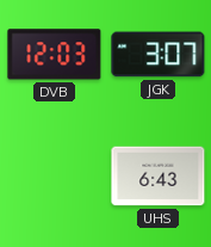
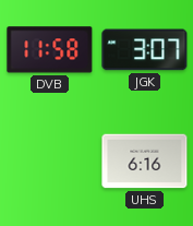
DVB: 12:03 -> 11:58 (50, 50)
UHS: 6:43 -> 6:16 (145, 162)
